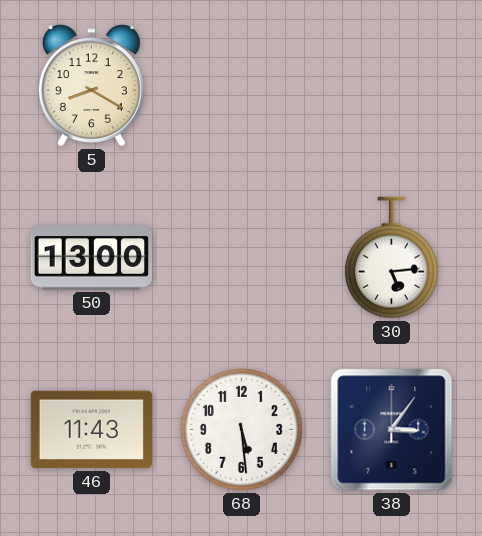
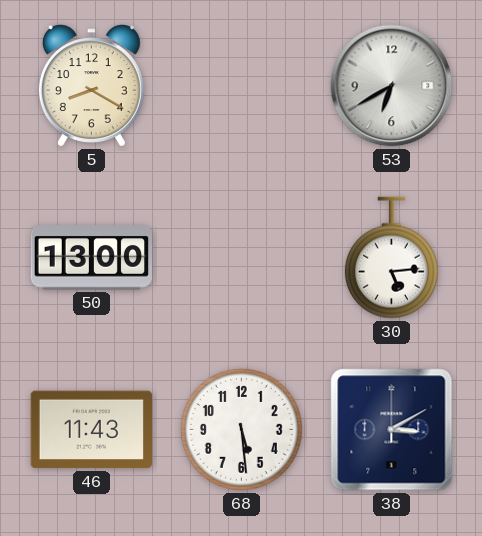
53: none -> 6:40 (392, 86)
38: 3:06 -> 3:10 (392, 430)
